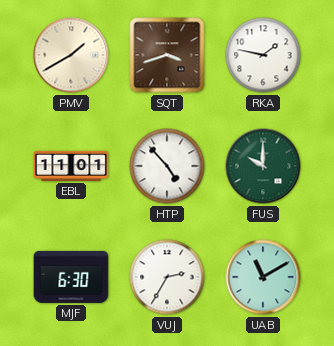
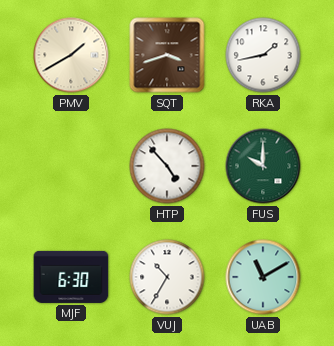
RKA: 1:47 -> 1:43 (263, 55)
EBL: 11:01 -> none (71, 166)
VUJ: 2:35 -> 10:35 (167, 277)
